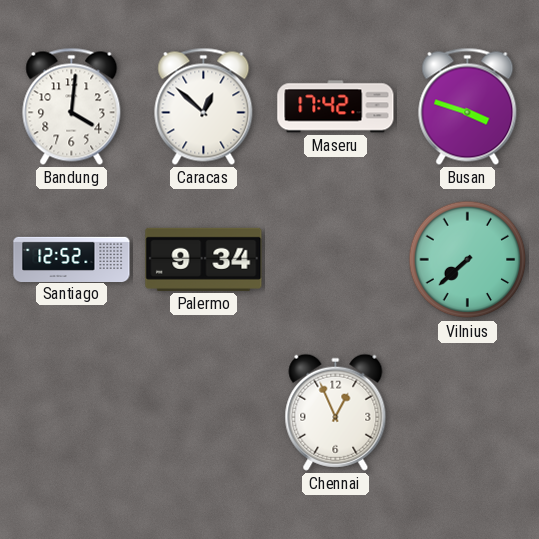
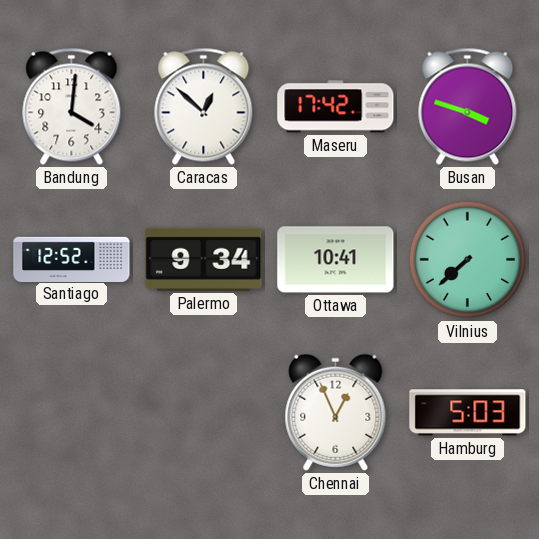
Ottawa: none -> 10:41 (336, 260)
Hamburg: none -> 5:03 (468, 413)
